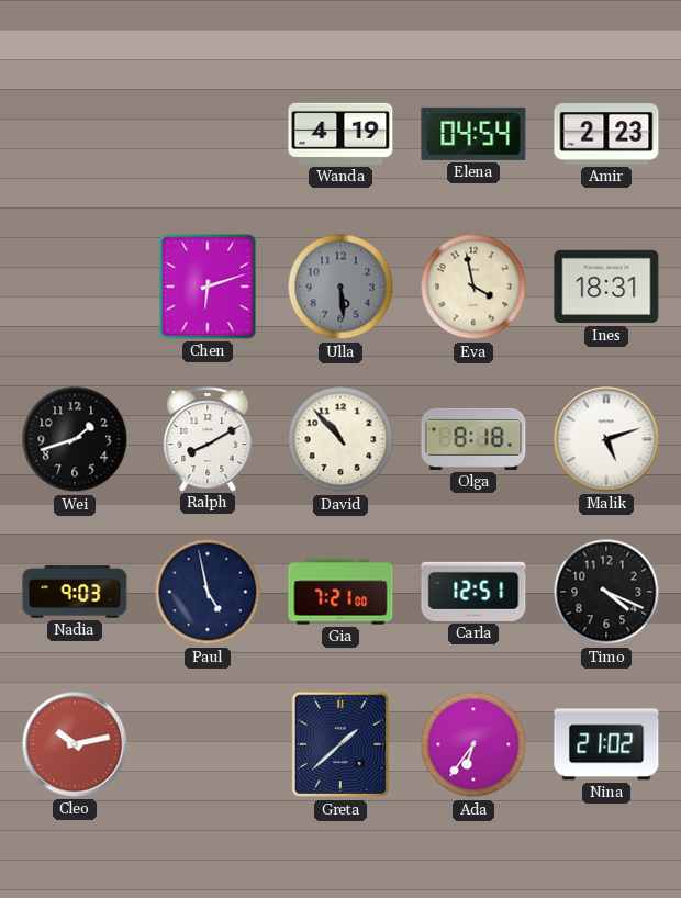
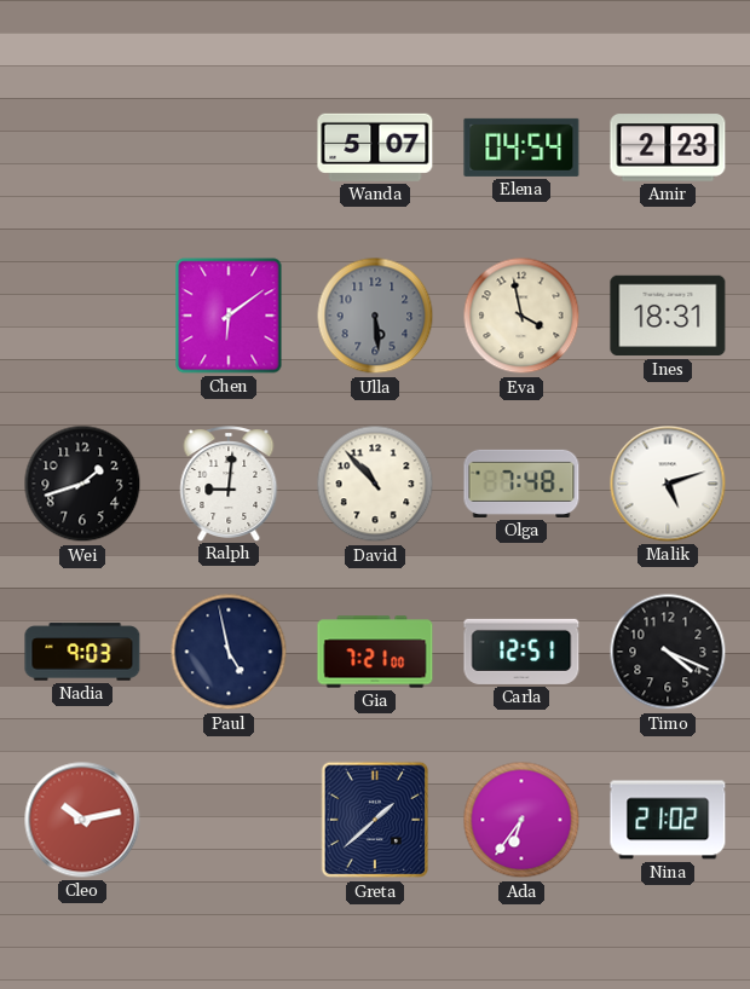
Wanda: 4:19 -> 5:07 (375, 148)
Chen: 6:12 -> 6:09 (229, 316)
Ralph: 8:10 -> 9:01 (229, 484)
Olga: 8:18 -> 7:48 (521, 484)
